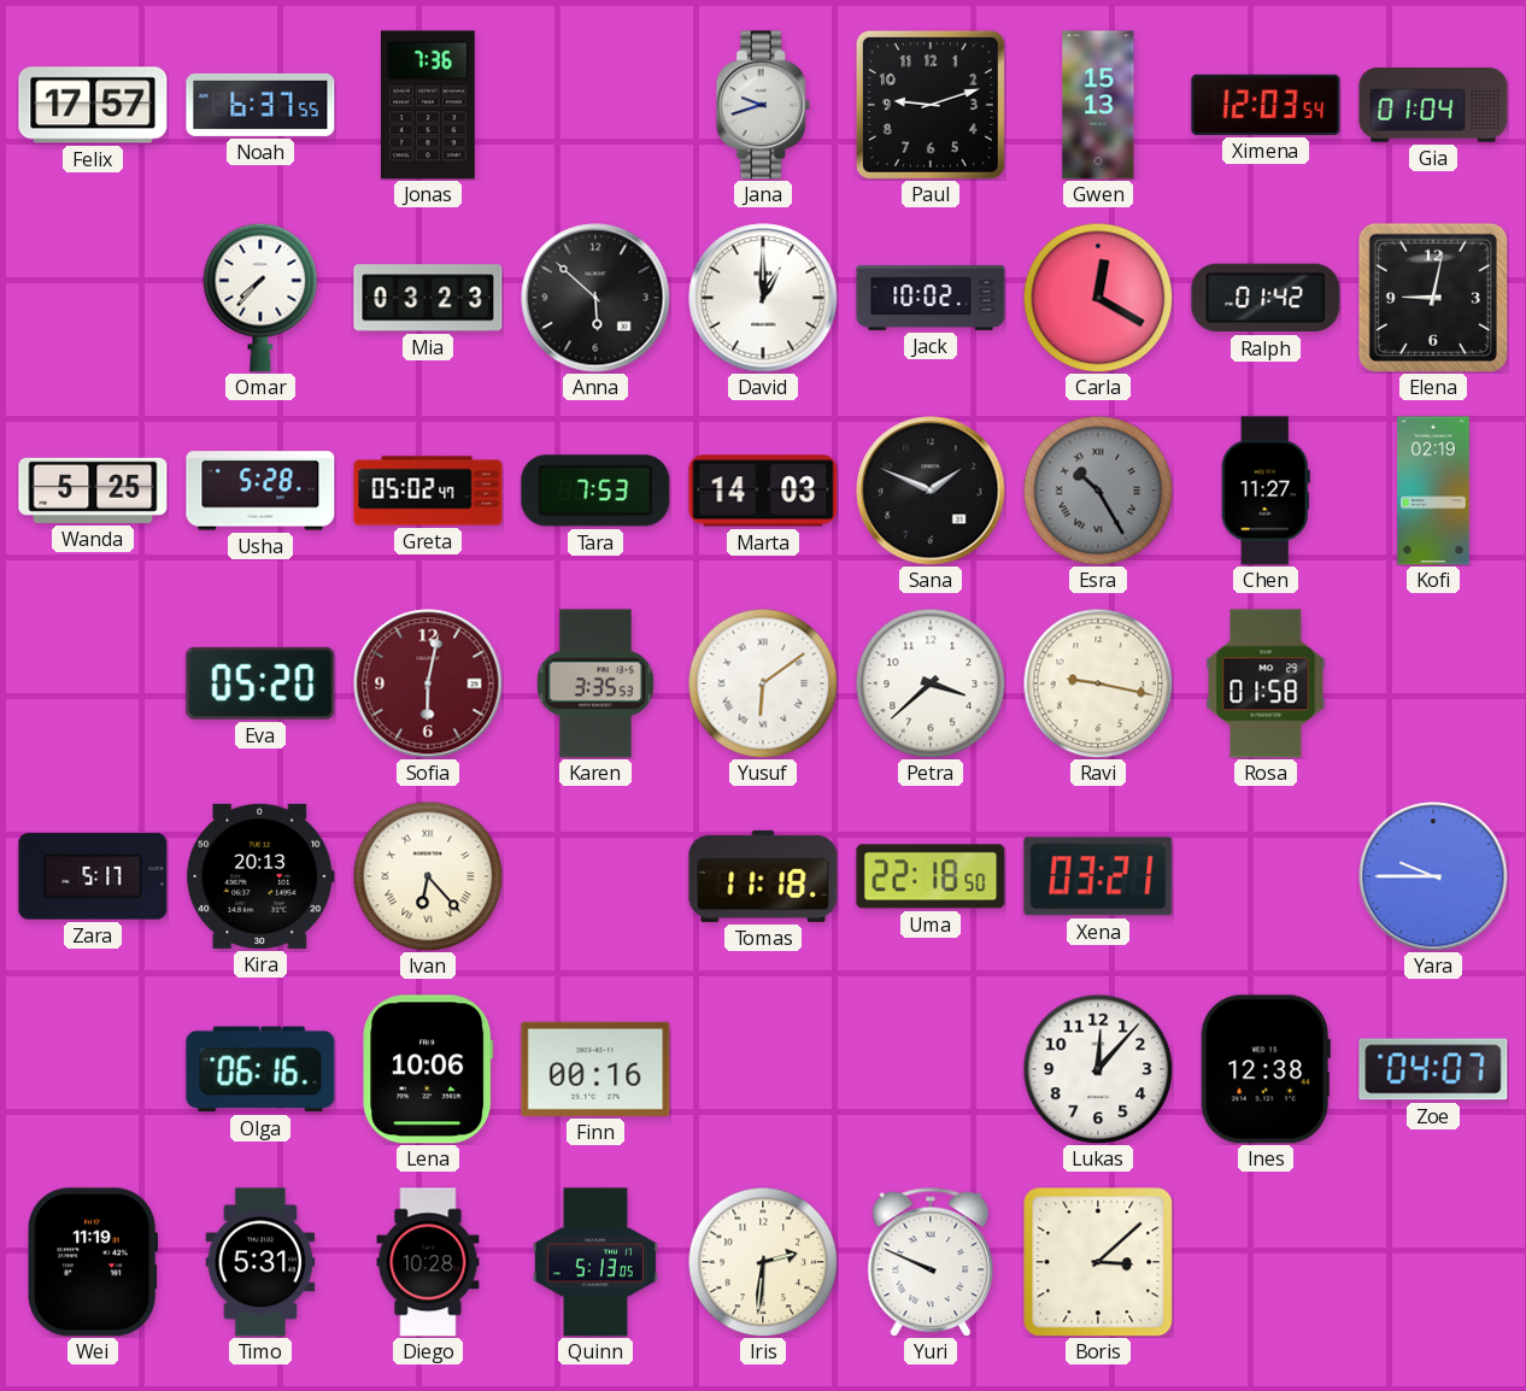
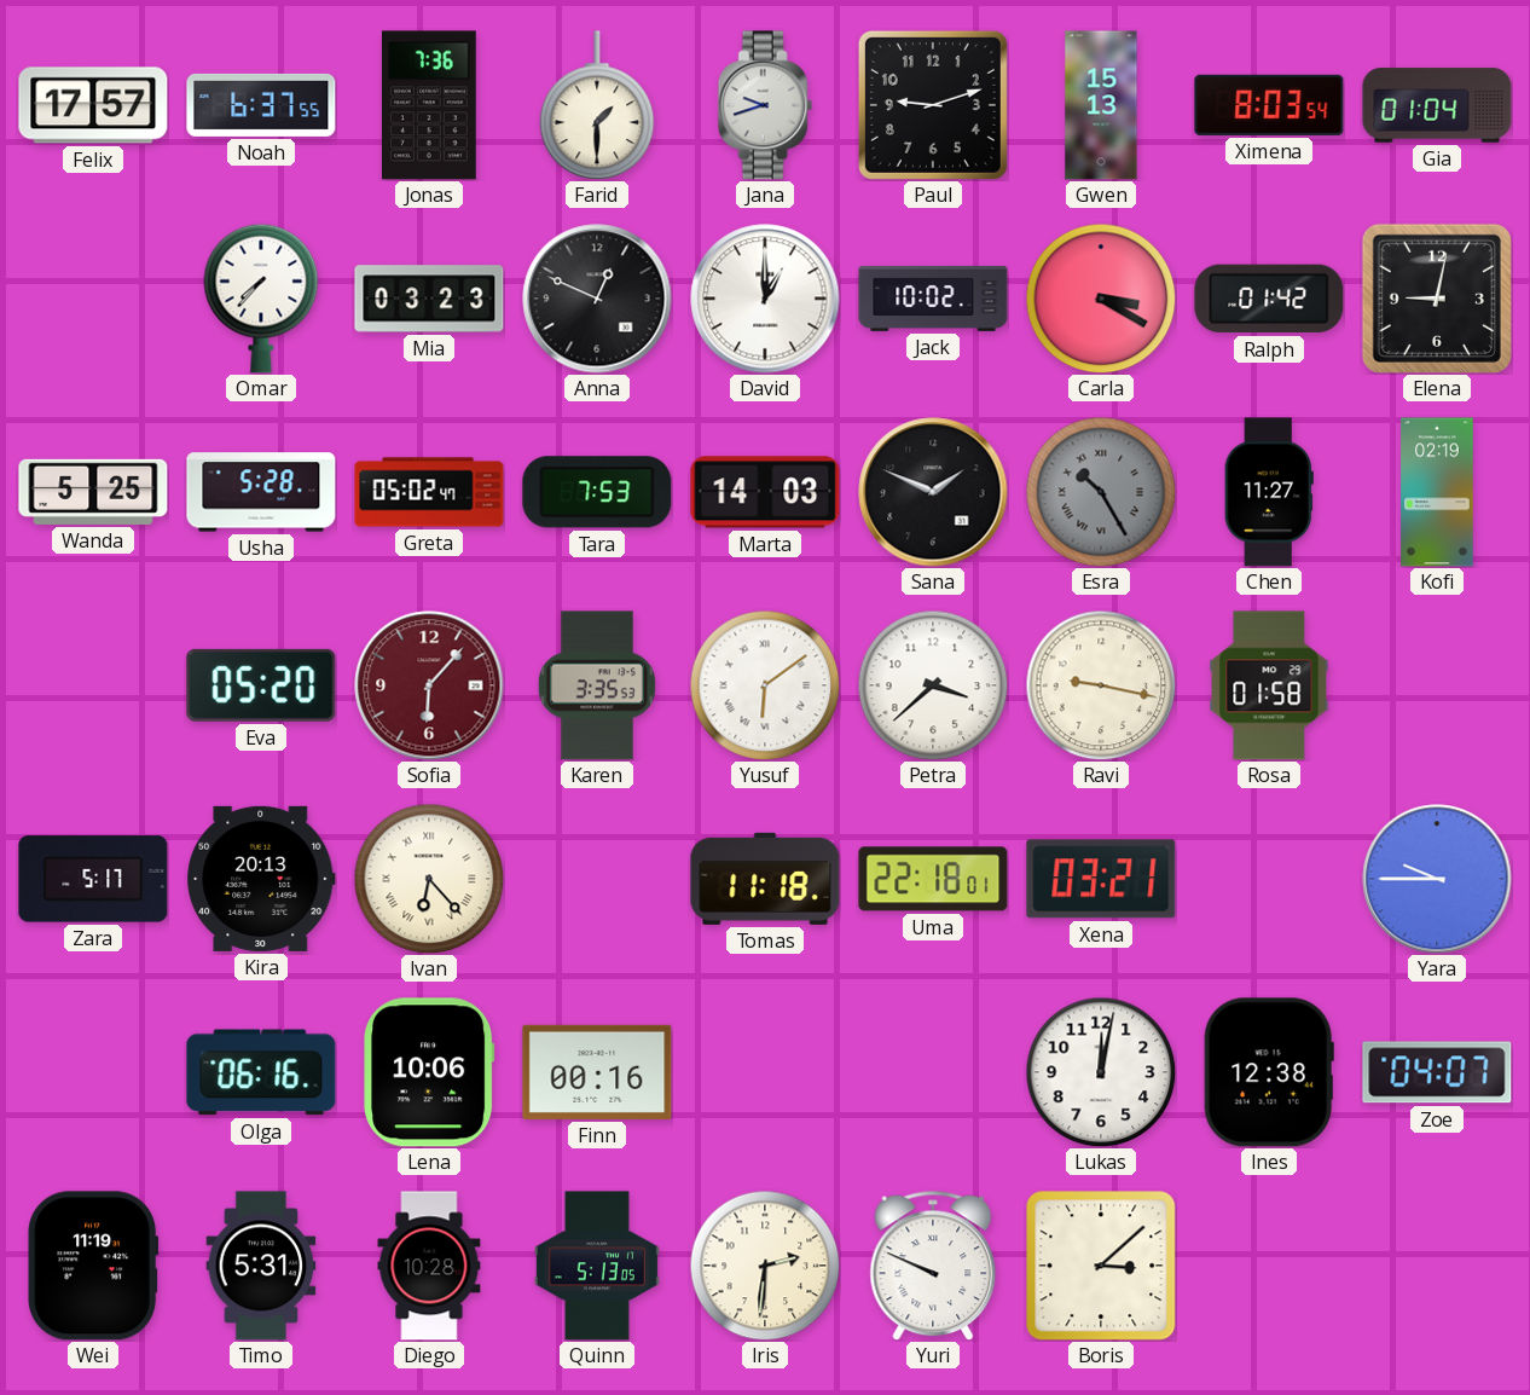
Farid: none -> 1:30 (597, 105)
Ximena: 12:03 -> 8:03 (1269, 105)
Anna: 5:52 -> 12:49 (597, 299)
Carla: 12:20 -> 3:20 (1101, 299)
Sofia: 6:02 -> 6:07 (429, 685)
Uma: 22:18:50 -> 22:18:01 (933, 879)
Lukas: 12:07 -> 12:02 (1101, 1072)
